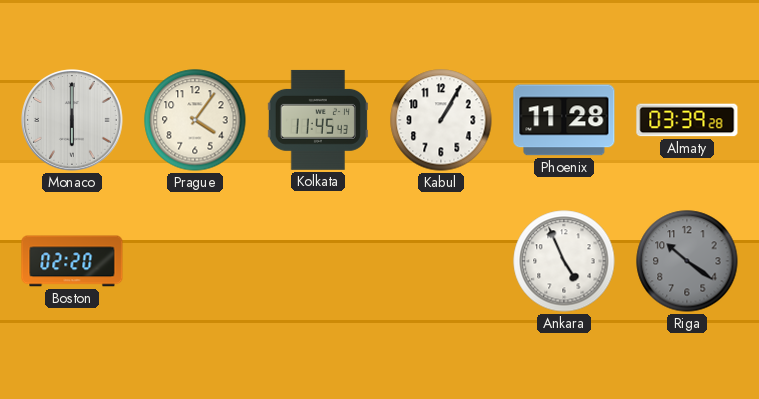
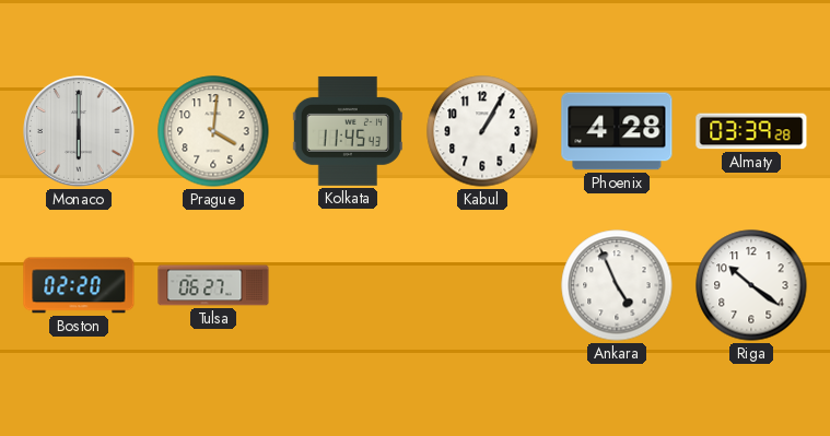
Prague: 4:06 -> 4:01 (213, 131)
Phoenix: 11:28 -> 4:28 (617, 131)
Tulsa: none -> 06:27 (213, 285)
Riga dial: grey -> white (751, 285)
